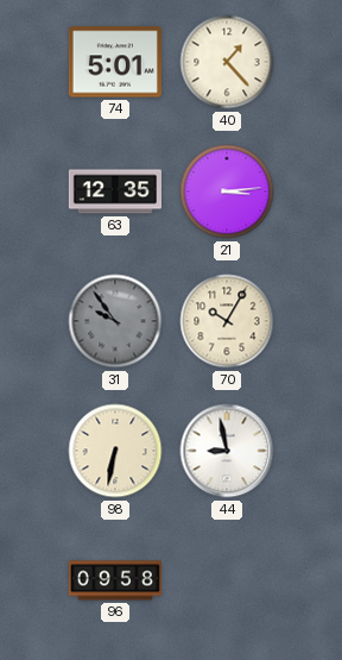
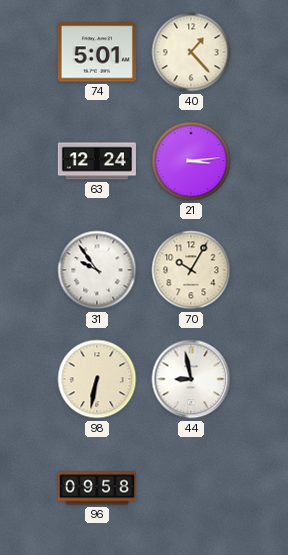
63: 12:35 -> 12:24 (97, 161)
31 dial: grey -> white (97, 270)
